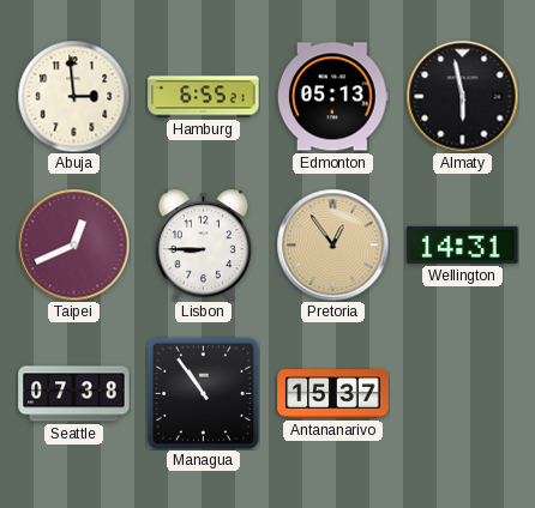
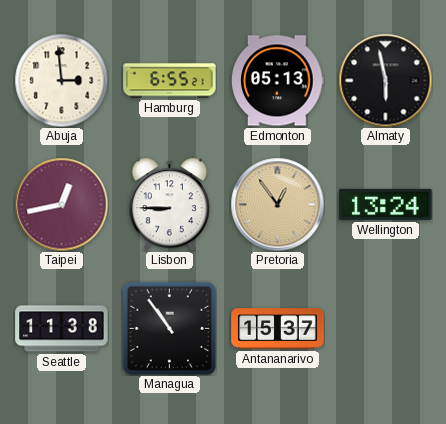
Taipei: 12:41 -> 12:43 (61, 204)
Wellington: 14:31 -> 13:24 (386, 204)
Seattle: 07:38 -> 11:38 (62, 329)
